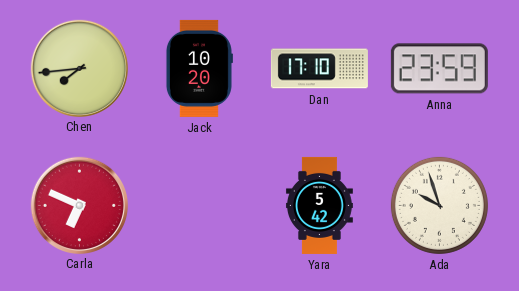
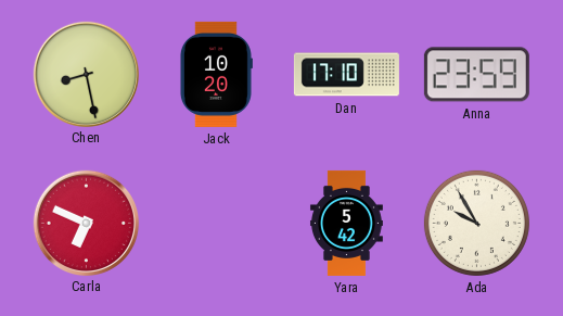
Chen: 7:44 -> 8:28 (86, 74)
Ada: 9:57 -> 9:55 (476, 223)
